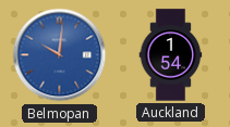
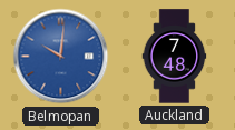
Auckland: 1:54 -> 7:48 (175, 57)
